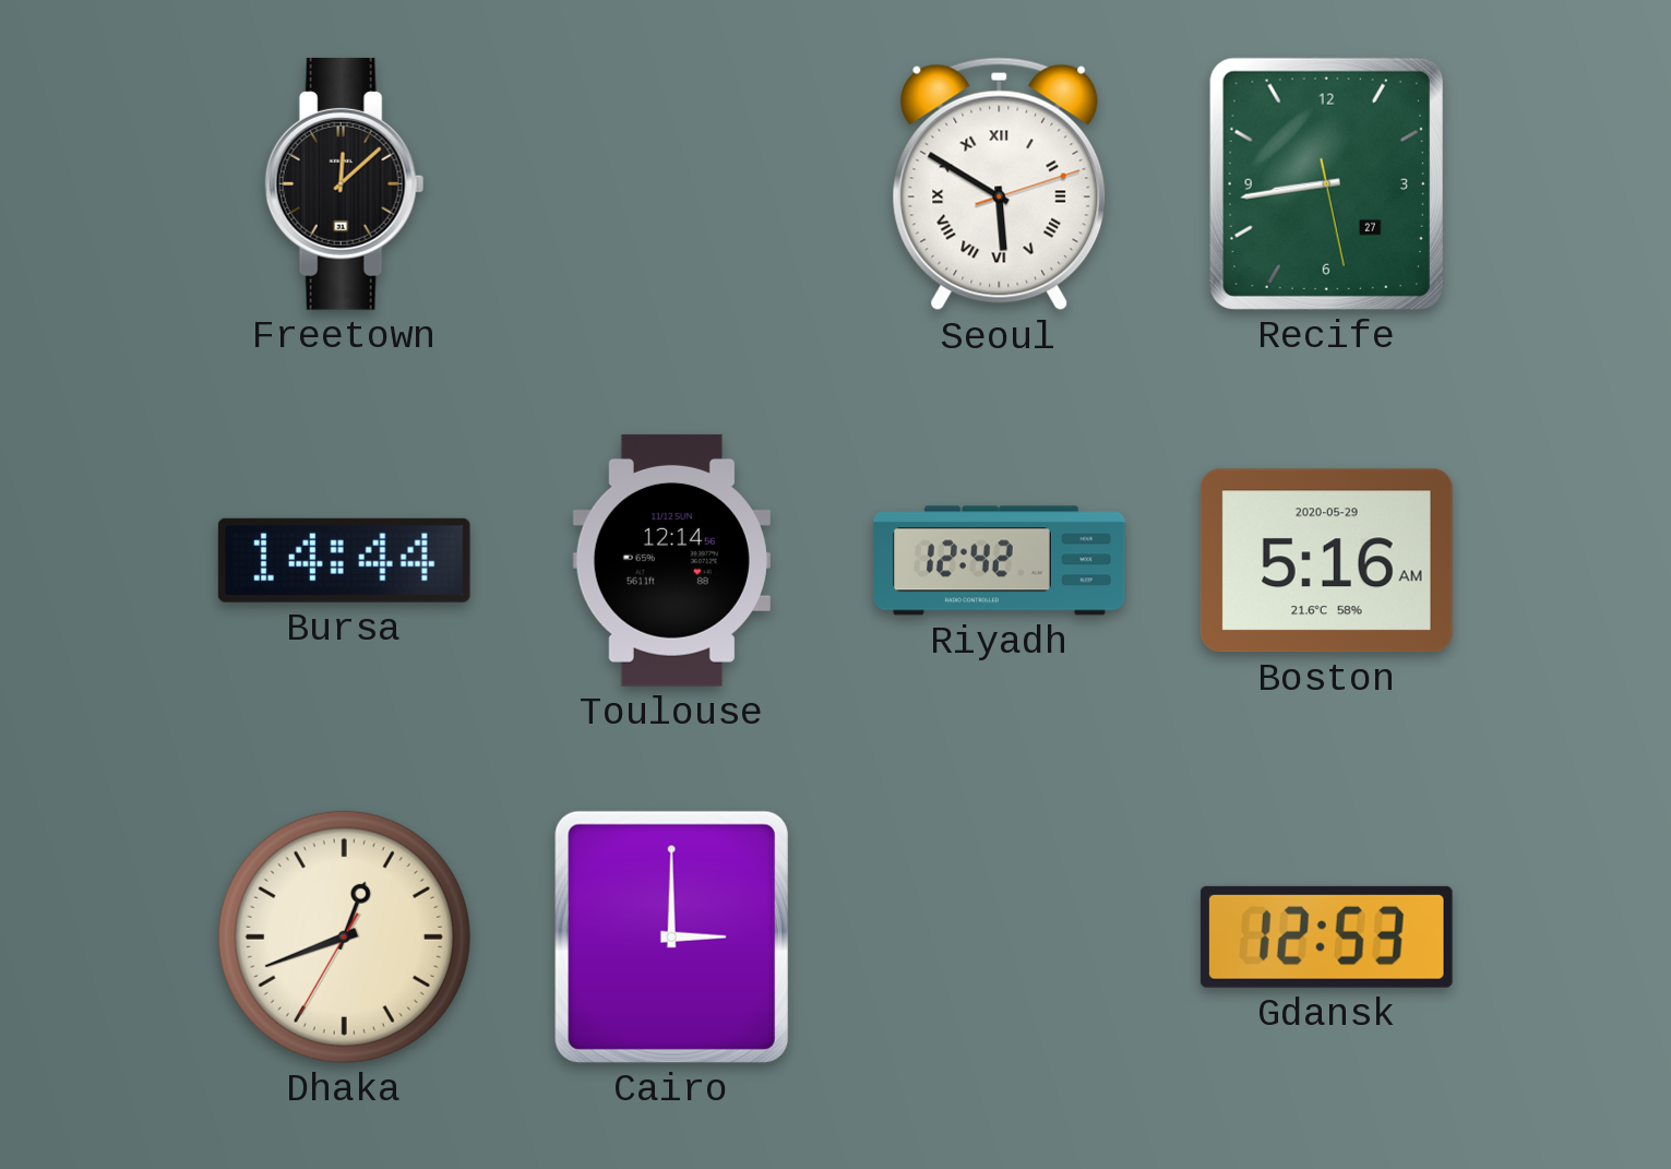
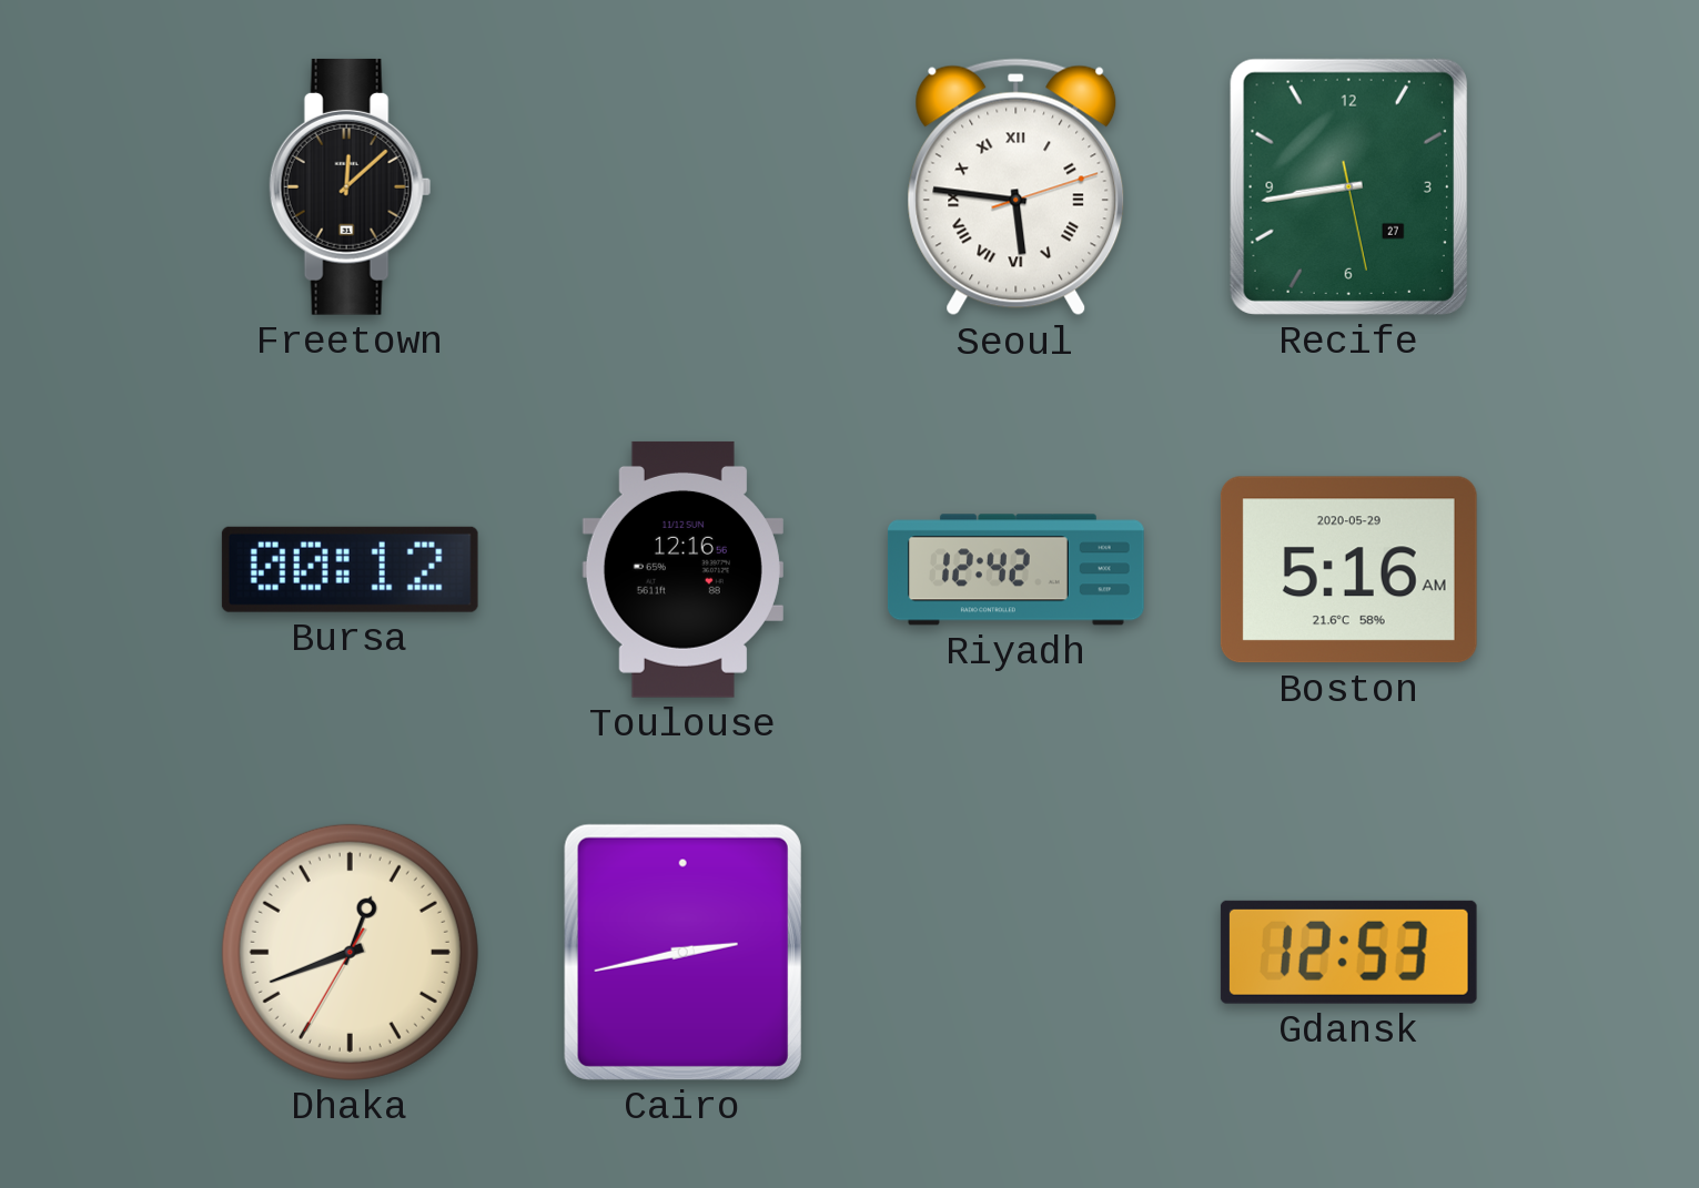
Seoul: 5:50 -> 5:46 (1017, 187)
Bursa: 14:44 -> 00:12 (350, 569)
Toulouse: 12:14 -> 12:16 (682, 569)
Cairo: 3:00 -> 2:43 (682, 952)
